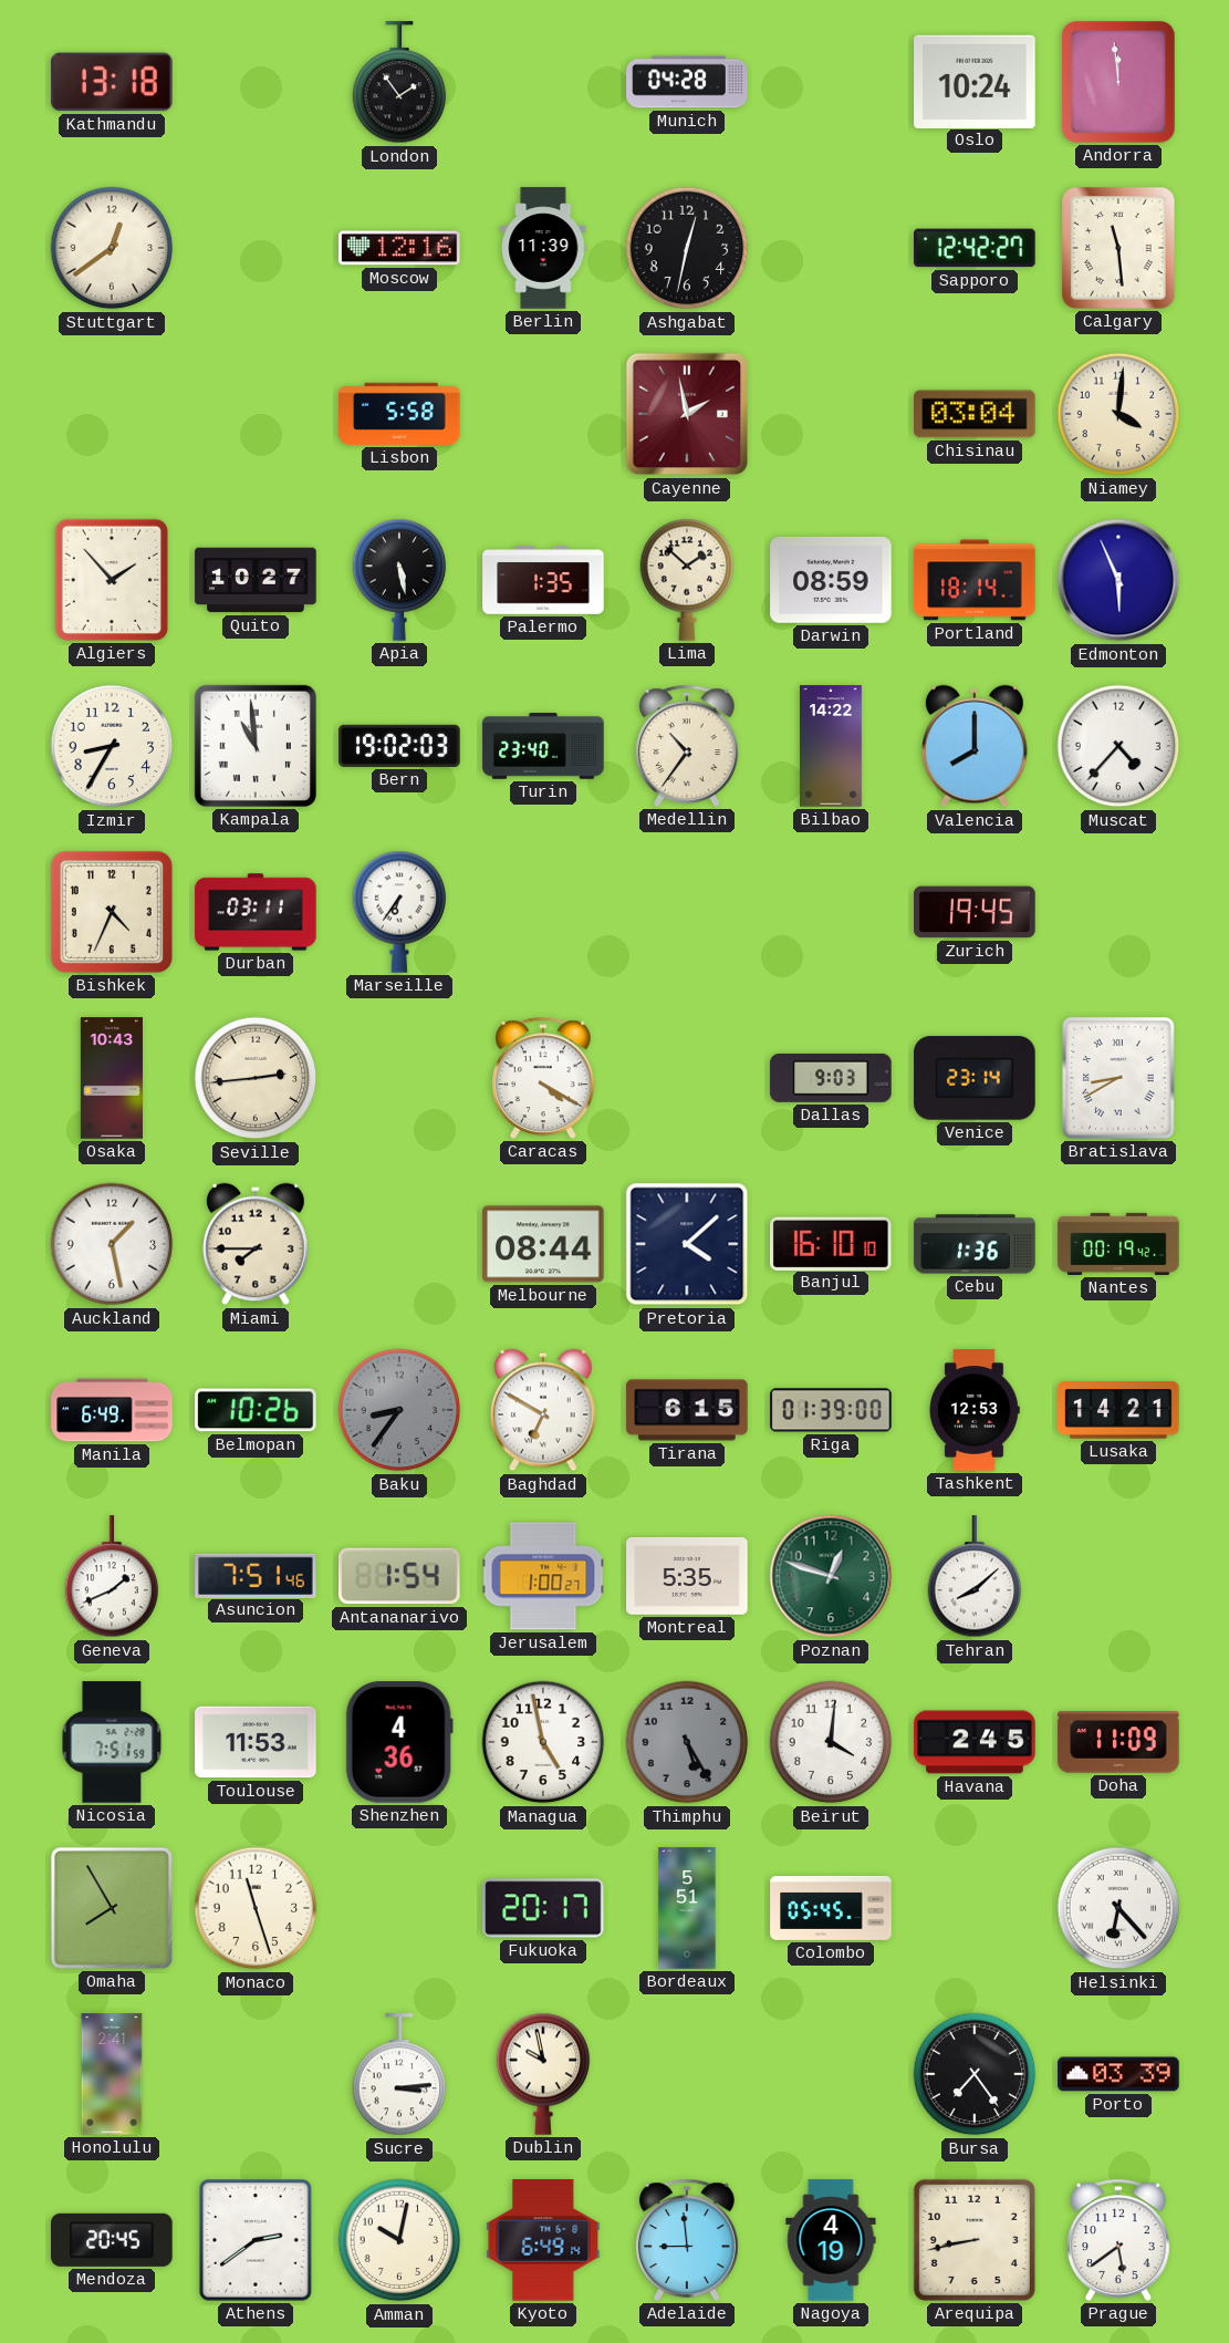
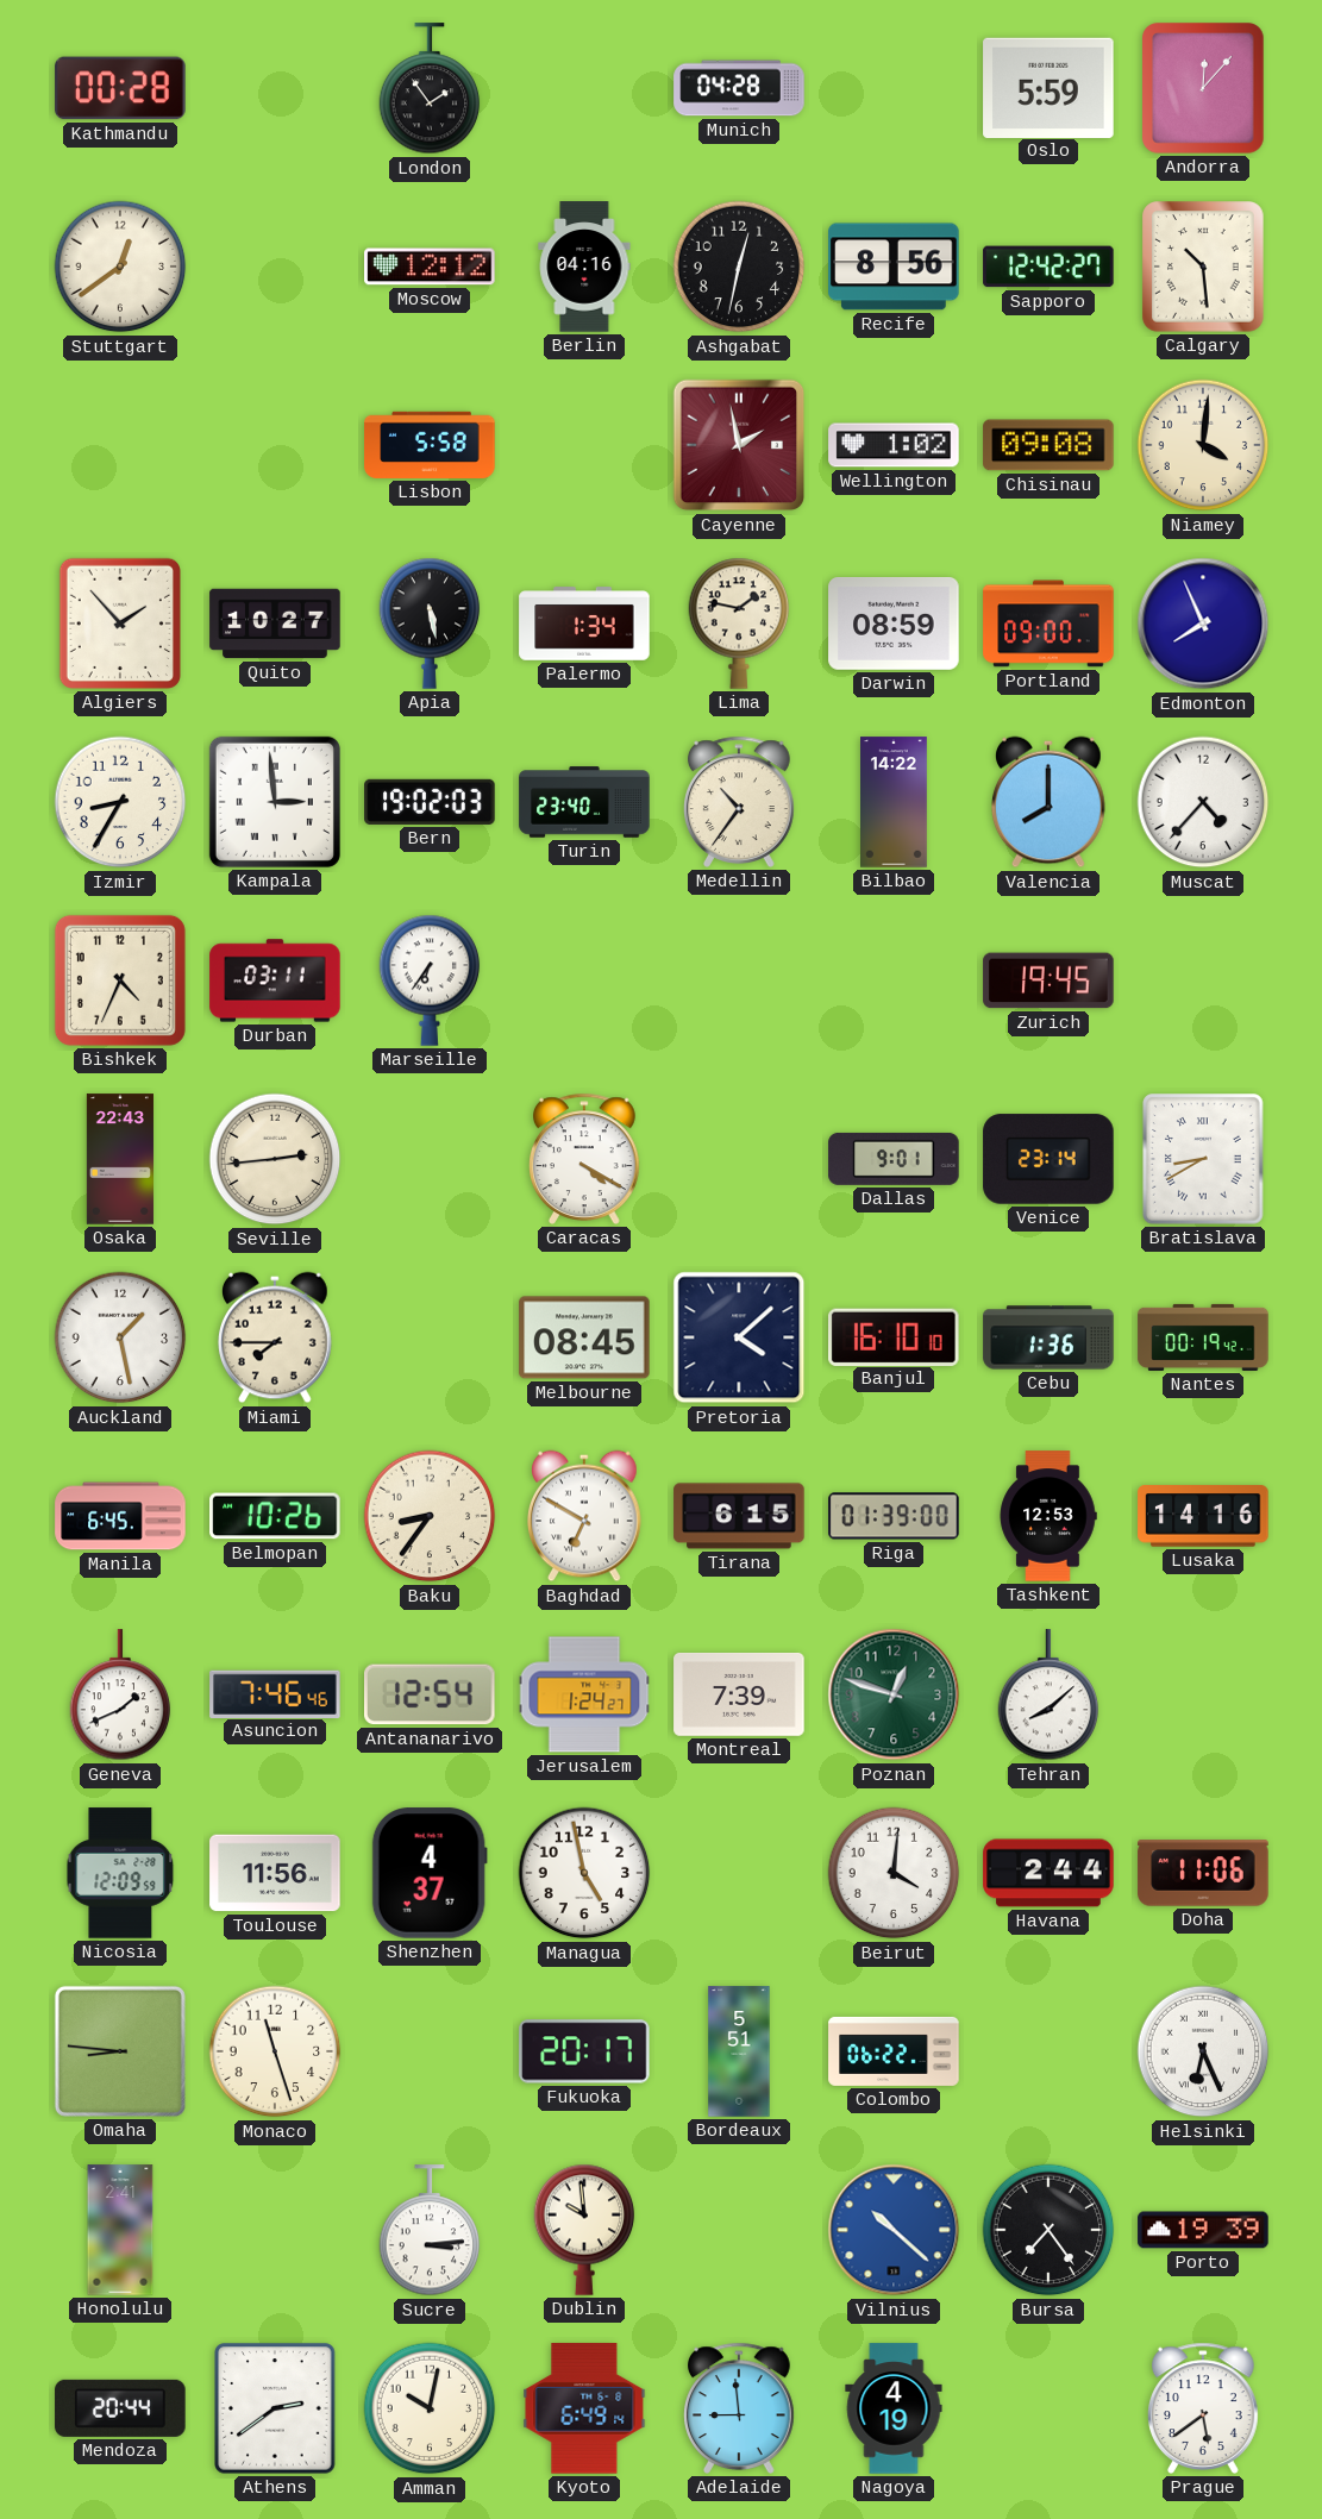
Kathmandu: 13:18 -> 00:28 (120, 88)
Oslo: 10:24 -> 5:59 (1048, 87)
Andorra: 11:59 -> 12:07 (1203, 88)
Moscow: 12:16 -> 12:12 (430, 267)
Berlin: 11:39 -> 04:16 (584, 267)
Recife: none -> 8:56 (894, 267)
Calgary: 11:29 -> 10:29 (1203, 267)
Wellington: none -> 1:02 (894, 445)
Chisinau: 03:04 -> 09:08 (1048, 445)
Palermo: 1:35 -> 1:34 (584, 624)
Lima: 1:52 -> 1:47 (739, 624)
Portland: 18:14 -> 09:00 (1048, 624)
Edmonton: 5:56 -> 7:56 (1203, 624)
Kampala: 10:59 -> 2:59 (275, 802)
Osaka: 10:43 -> 22:43 (120, 1159)
Dallas: 9:03 -> 9:01 (894, 1159)
Melbourne: 08:44 -> 08:45 (584, 1337)
Manila: 6:49 -> 6:45 (120, 1516)
Baku dial: grey -> cream (430, 1516)
Lusaka: 14:21 -> 14:16 (1203, 1516)
Asuncion: 7:51 -> 7:46 (275, 1693)
Antananarivo: 1:54 -> 12:54 (431, 1694)
Jerusalem: 1:00 -> 1:24 (584, 1694)
Montreal: 5:35 -> 7:39 (739, 1694)
Nicosia: 7:51 -> 12:09 (120, 1873)
Toulouse: 11:53 -> 11:56 (275, 1873)
Shenzhen: 4:36 -> 4:37 (430, 1873)
Thimphu: 5:25 -> none (687, 1742)
Havana: 2:45 -> 2:44 (1048, 1873)
Doha: 11:09 -> 11:06 (1203, 1873)
Omaha: 7:55 -> 8:46 (120, 2051)
Colombo: 05:45 -> 06:22 (894, 2051)
Helsinki: 6:23 -> 6:26 (1203, 2051)
Dublin: 9:58 -> 9:59 (584, 2230)
Vilnius: none -> 10:22 (894, 2230)
Porto: 03:39 -> 19:39 (1203, 2230)
Mendoza: 20:45 -> 20:44 (120, 2408)
Arequipa: 8:43 -> none (975, 2240)
